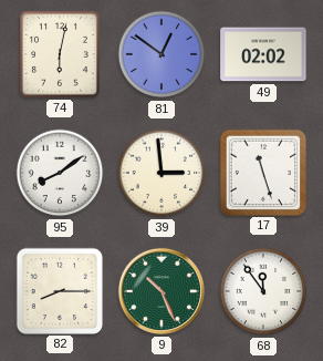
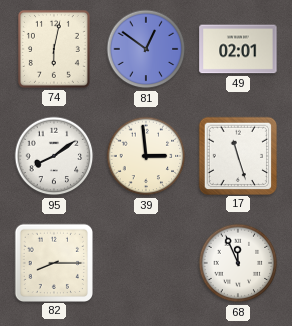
49: 02:02 -> 02:01 (238, 49)
9: 10:26 -> none (161, 291)
68: 11:54 -> 11:56 (238, 263)
